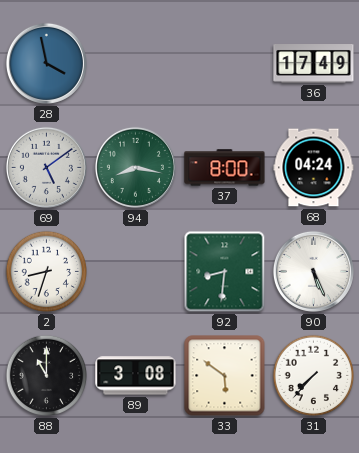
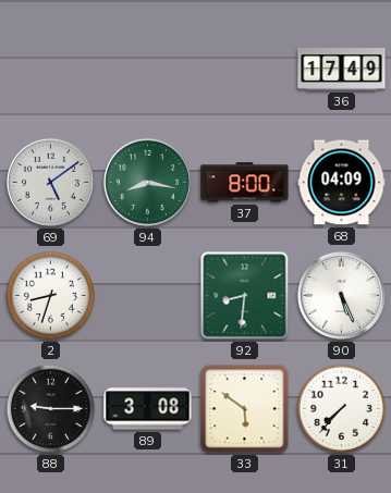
28: 3:58 -> none (46, 63)
68: 04:24 -> 04:09 (342, 183)
88: 11:00 -> 9:15 (51, 409)
